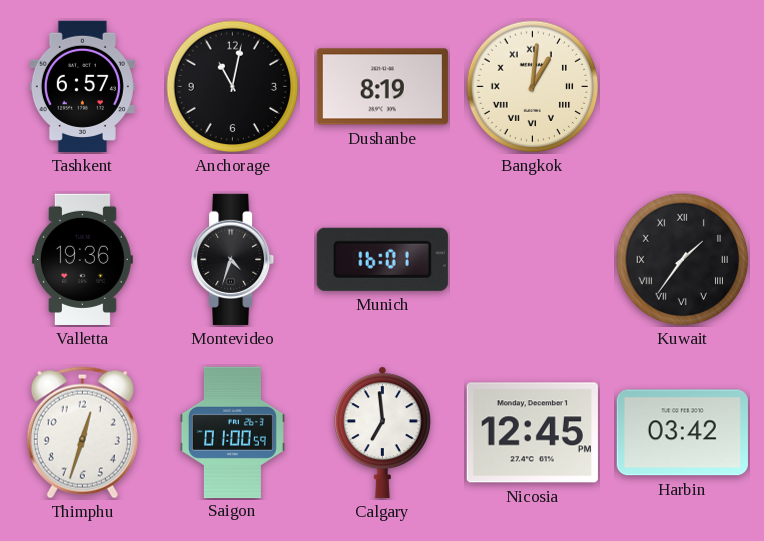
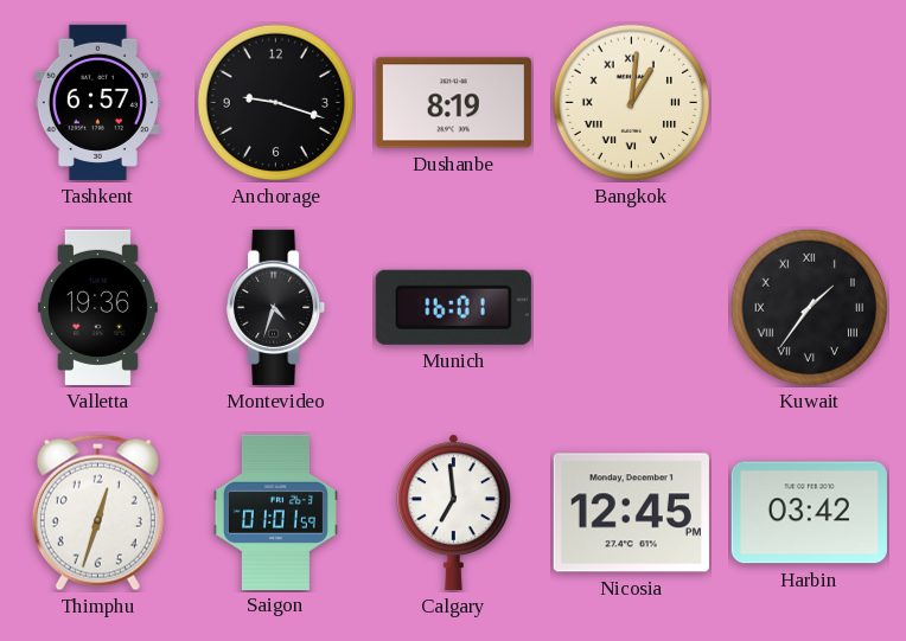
Anchorage: 11:02 -> 9:18 (276, 103)
Saigon: 01:00 -> 01:01 (275, 512)
